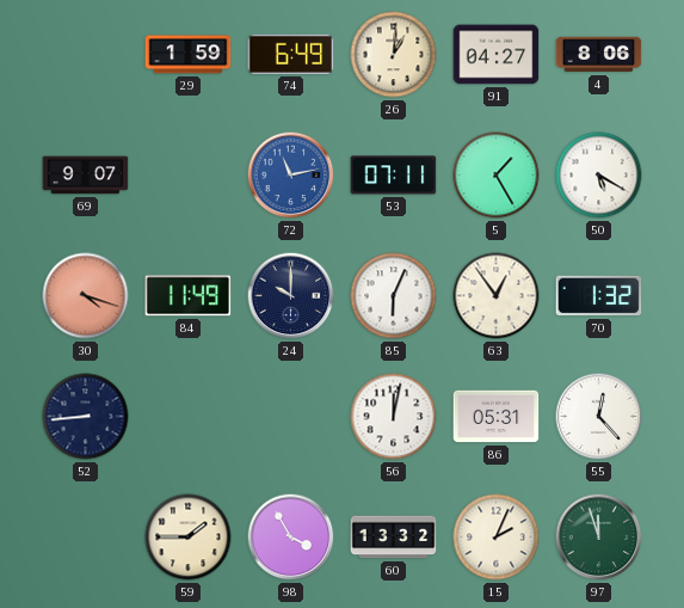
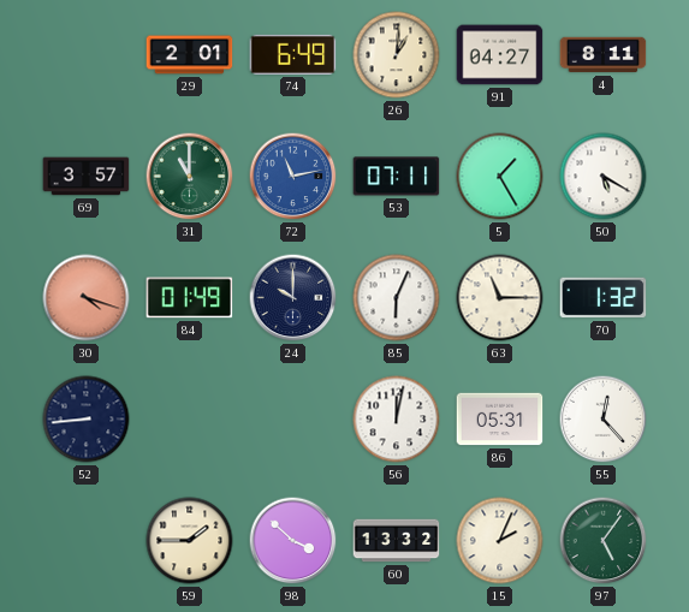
29: 1:59 -> 2:01 (190, 55)
4: 8:06 -> 8:11 (604, 55)
69: 9:07 -> 3:57 (87, 177)
31: none -> 11:00 (190, 177)
84: 11:49 -> 01:49 (190, 298)
63: 12:54 -> 11:15 (500, 298)
98: 3:55 -> 3:52 (293, 541)
97: 11:57 -> 5:06 (604, 541)
